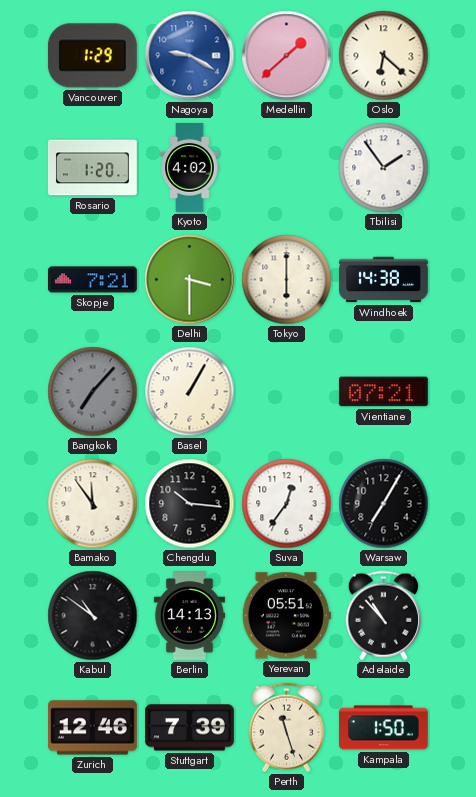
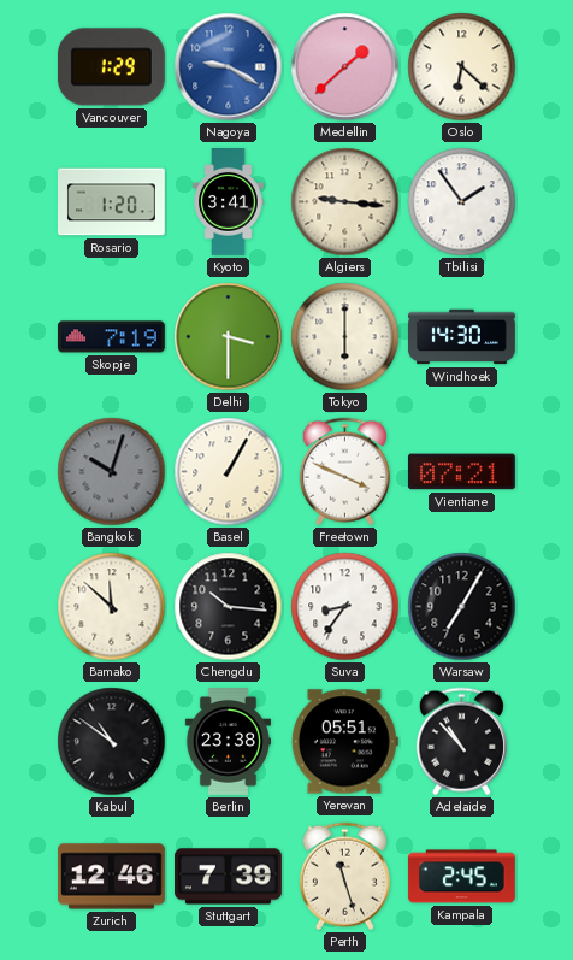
Kyoto: 4:02 -> 3:41 (229, 202)
Algiers: none -> 9:16 (345, 202)
Skopje: 7:21 -> 7:19 (111, 337)
Windhoek: 14:38 -> 14:30 (462, 337)
Bangkok: 7:07 -> 10:03 (112, 472)
Freetown: none -> 3:49 (344, 472)
Bamako: 11:54 -> 11:52 (112, 607)
Suva: 12:36 -> 8:36 (345, 607)
Berlin: 14:13 -> 23:38 (228, 742)
Kampala: 1:50 -> 2:45 (461, 877)
